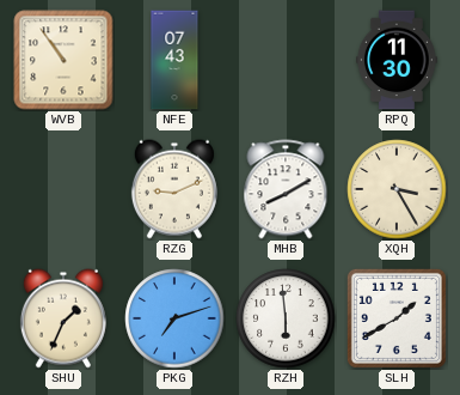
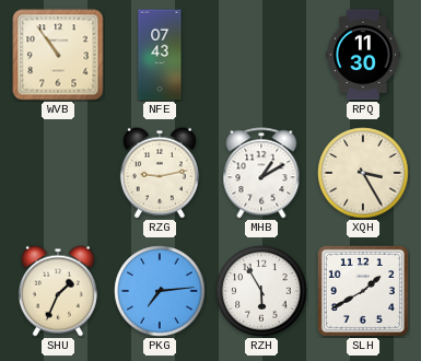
RZG: 9:11 -> 9:13 (160, 173)
MHB: 8:10 -> 1:10 (261, 173)
PKG: 7:12 -> 7:14 (160, 291)
RZH: 5:59 -> 5:55 (261, 291)
